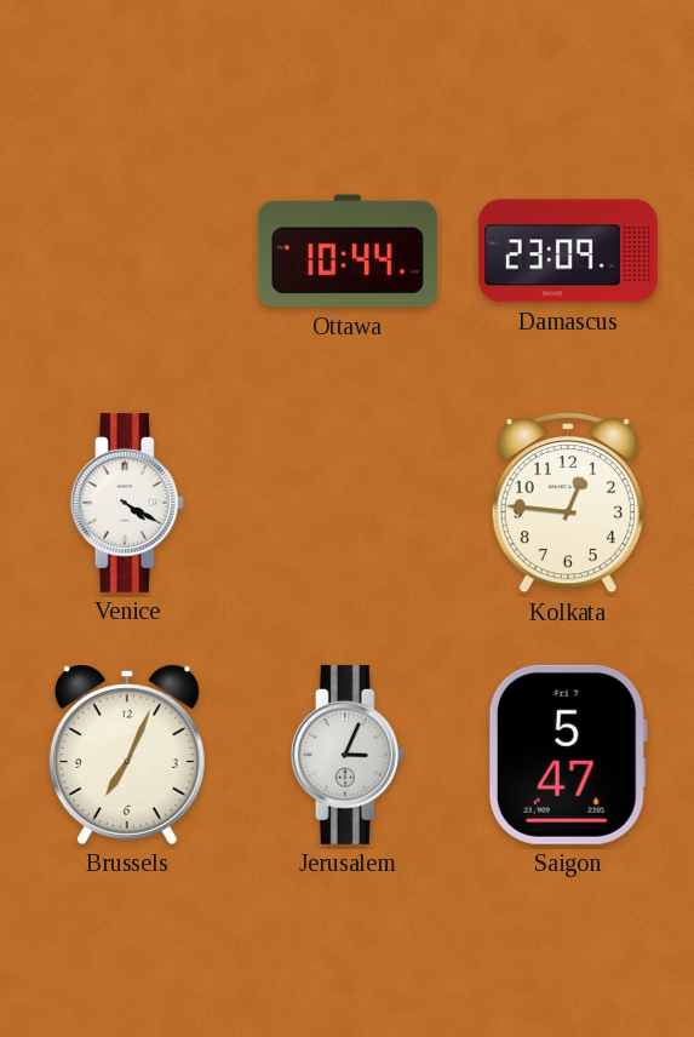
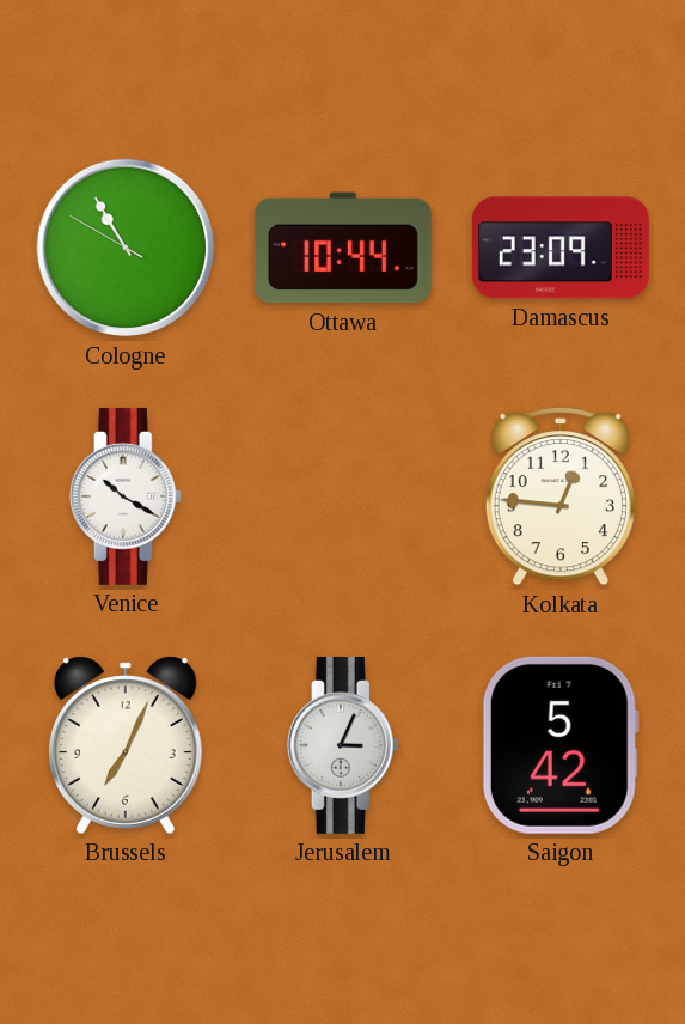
Cologne: none -> 10:54 (126, 248)
Venice: 4:20 -> 10:20 (126, 496)
Saigon: 5:47 -> 5:42 (561, 745)
